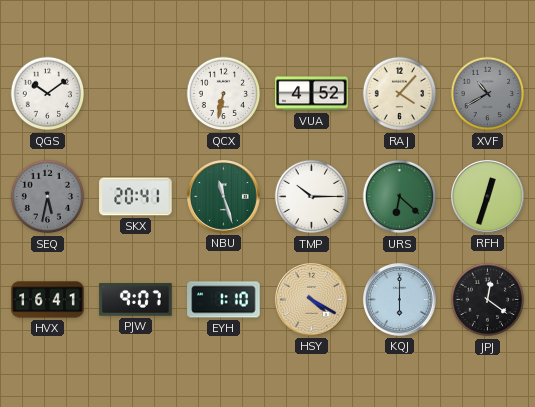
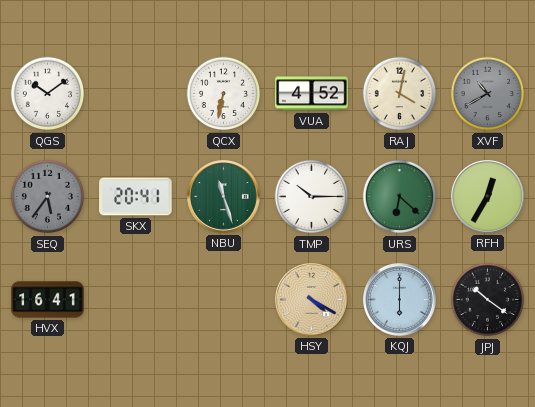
RAJ: 4:07 -> 4:02 (400, 94)
SEQ: 5:32 -> 5:36 (48, 197)
RFH: 12:33 -> 12:35 (488, 197)
PJW: 9:07 -> none (136, 300)
EYH: 1:10 -> none (224, 300)
JPJ: 12:21 -> 10:21 (488, 300)
